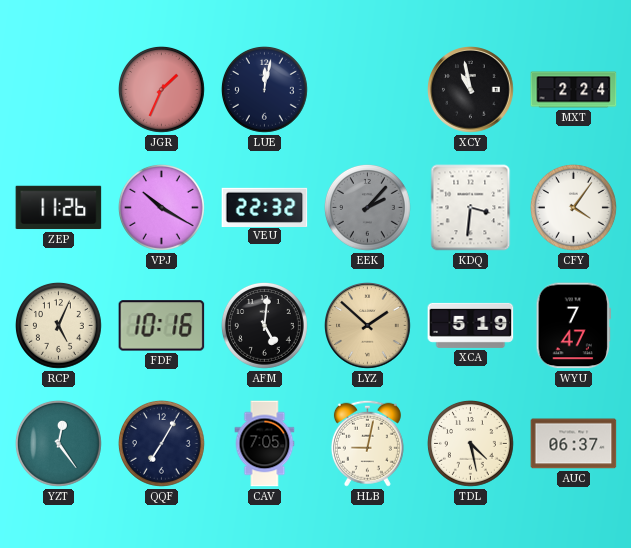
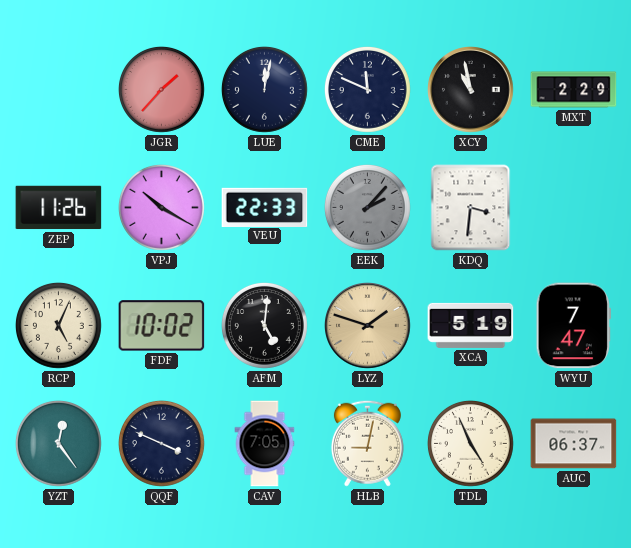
JGR: 1:34 -> 1:37 (162, 90)
CME: none -> 11:49 (368, 90)
MXT: 2:24 -> 2:29 (574, 90)
VEU: 22:32 -> 22:33 (265, 207)
CFY: 4:06 -> none (574, 208)
FDF: 10:16 -> 10:02 (162, 326)
LYZ: 1:52 -> 1:48 (368, 326)
QQF: 7:05 -> 3:49 (162, 444)
TDL: 4:28 -> 4:56 (471, 444)
